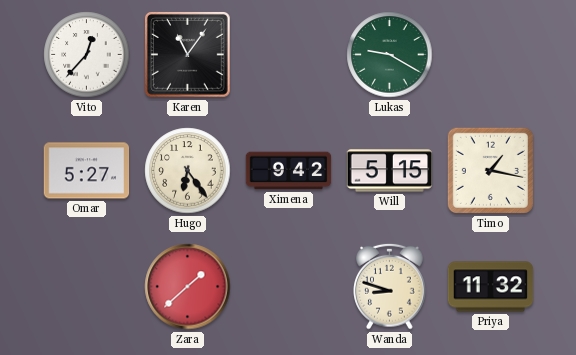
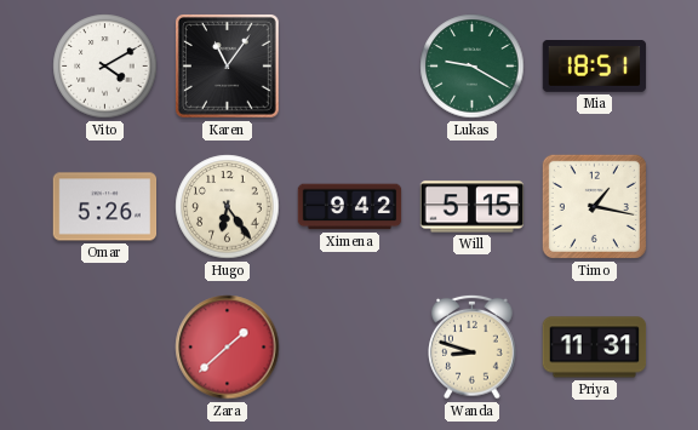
Vito: 12:37 -> 4:10 (105, 67)
Mia: none -> 18:51 (595, 67)
Omar: 5:27 -> 5:26 (105, 207)
Priya: 11:32 -> 11:31 (595, 348)
